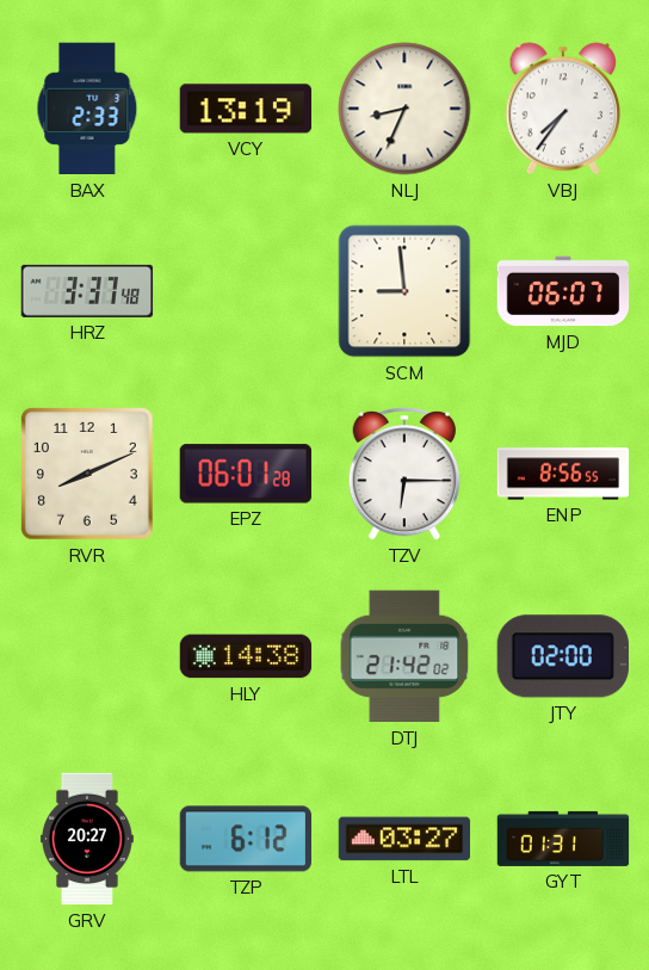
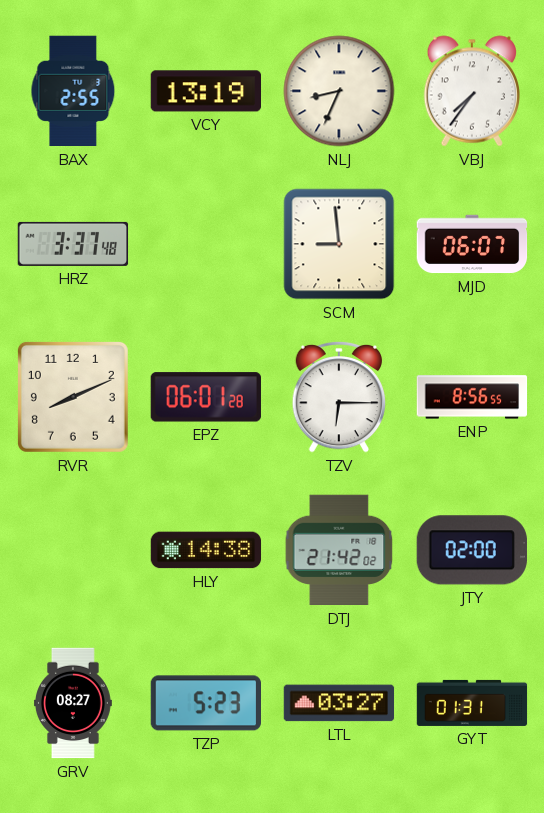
BAX: 2:33 -> 2:55 (73, 91)
GRV: 20:27 -> 08:27 (73, 703)
TZP: 6:12 -> 5:23 (205, 703)
